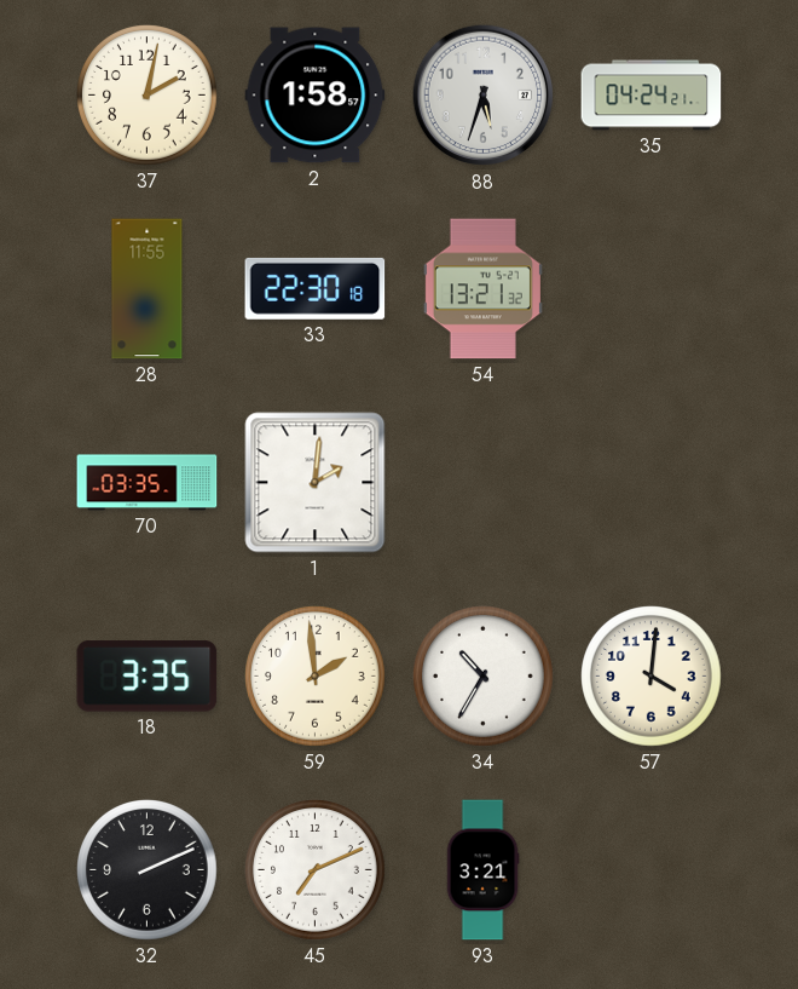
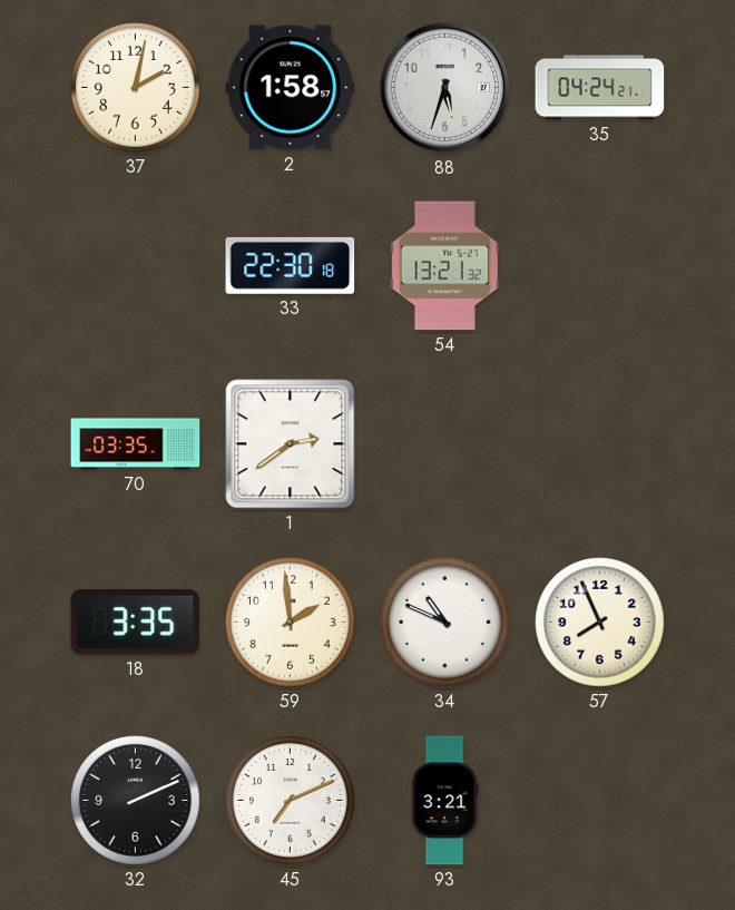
28: 11:55 -> none (148, 289)
1: 2:01 -> 2:39 (291, 444)
34: 10:35 -> 10:49 (445, 623)
57: 4:01 -> 7:56 (600, 623)
